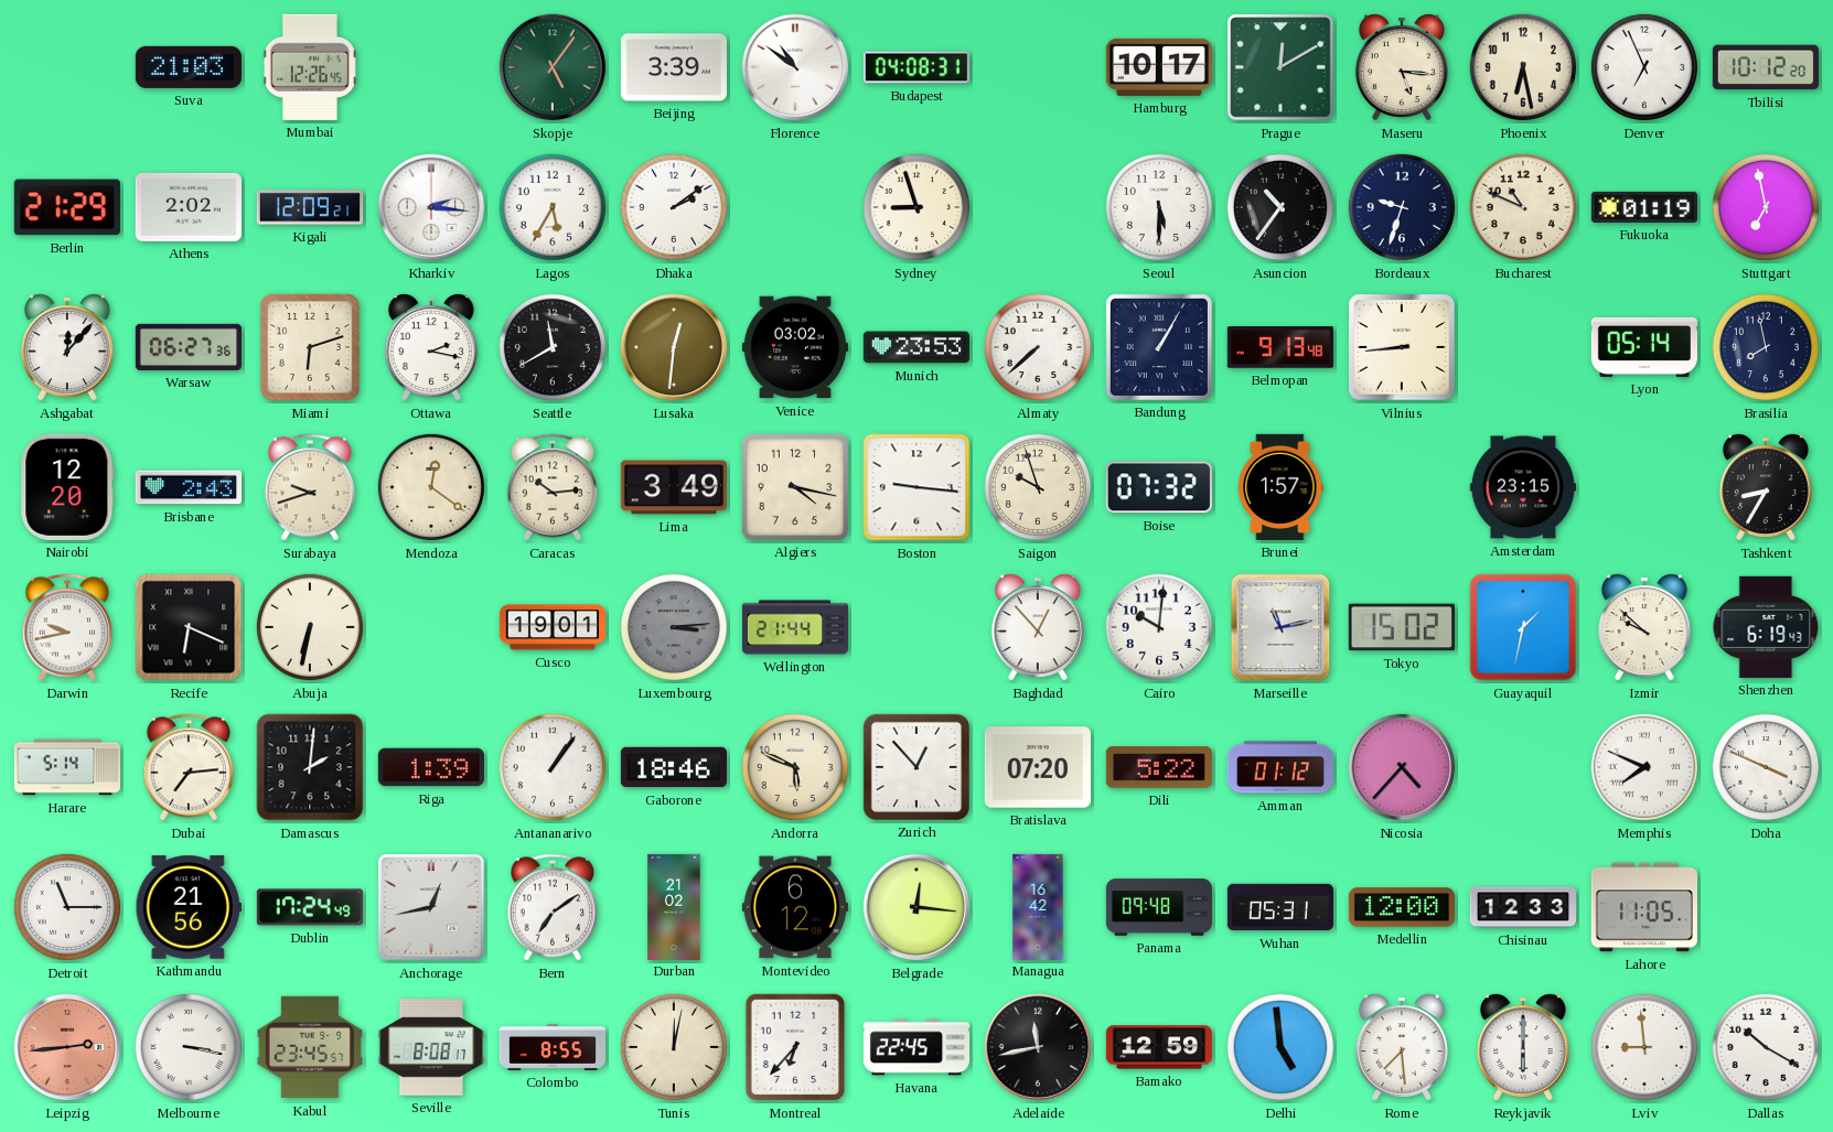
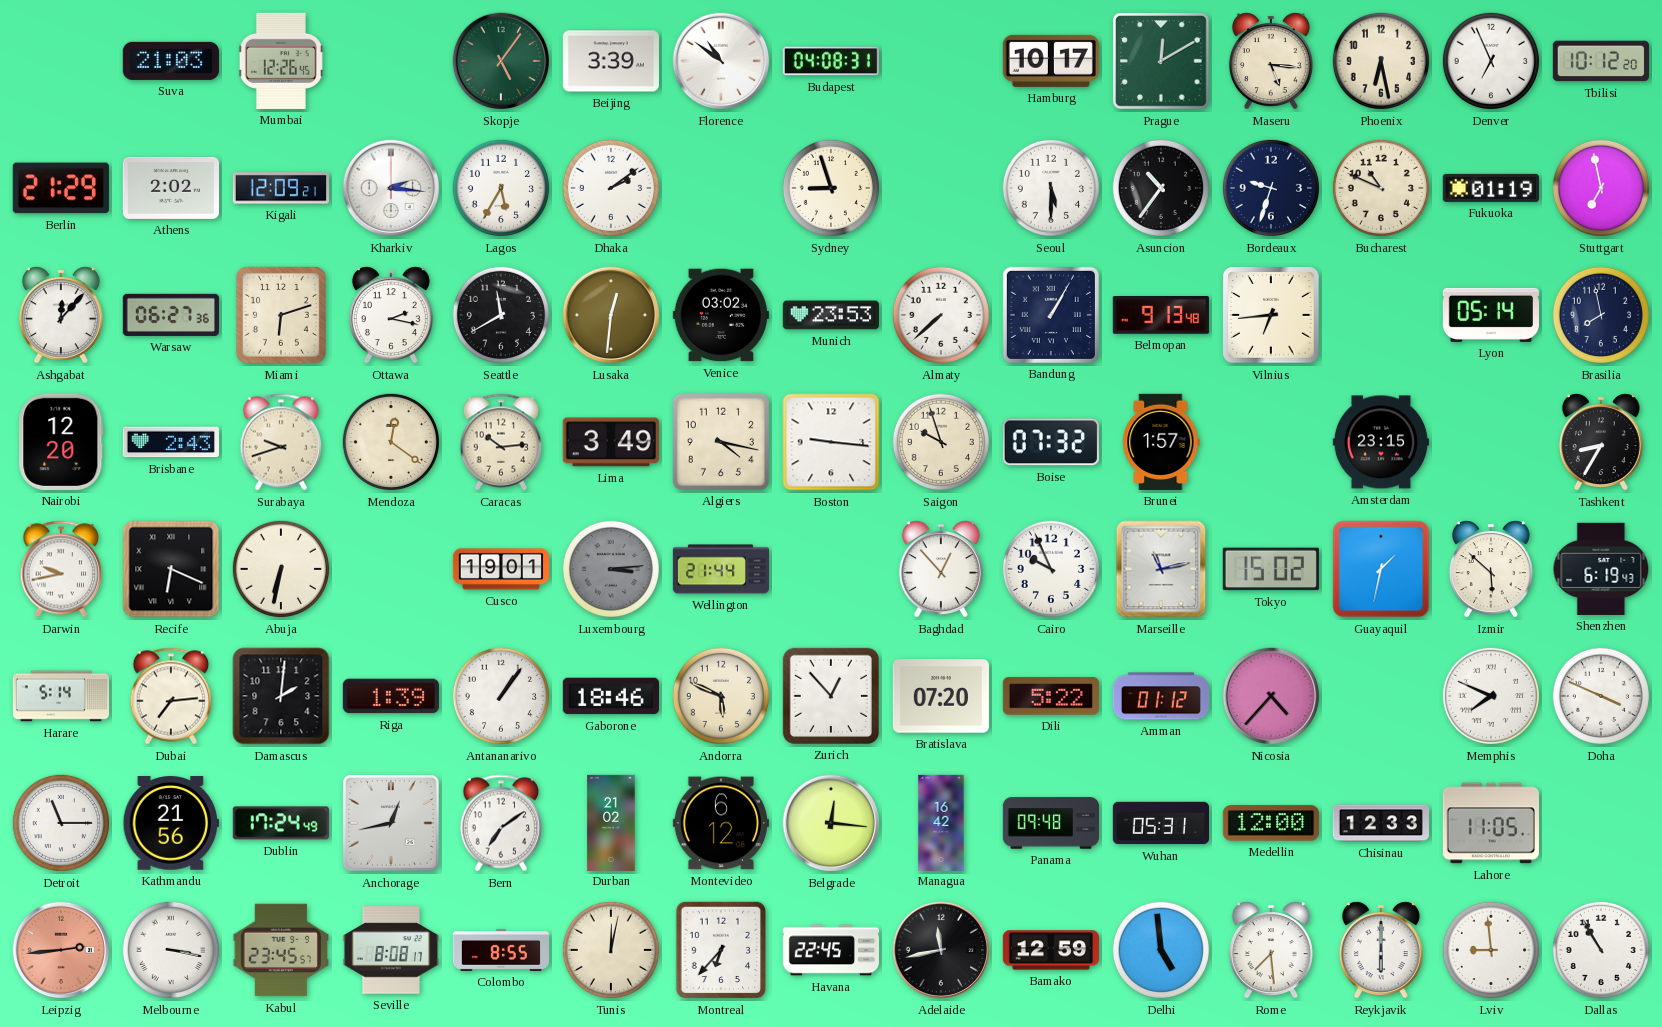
Vilnius: 8:44 -> 6:44 (1271, 315)
Cairo: 10:01 -> 9:56 (1051, 569)
Izmir: 9:52 -> 5:52 (1491, 569)
Dallas: 10:20 -> 10:55 (1601, 950)
